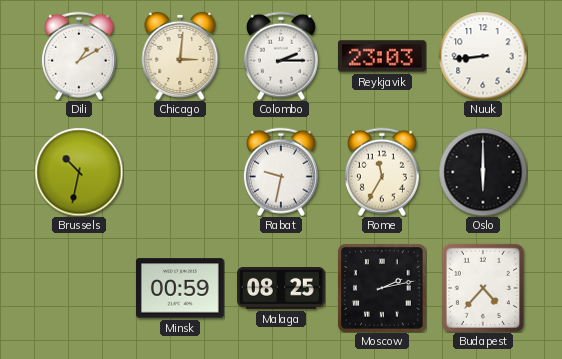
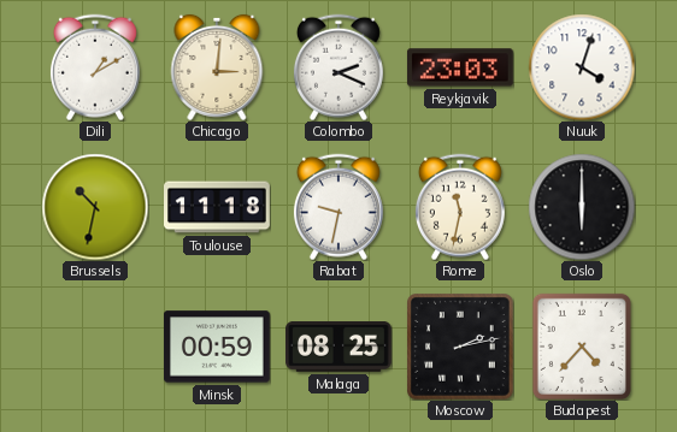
Colombo: 2:15 -> 2:19 (338, 67)
Nuuk: 8:44 -> 4:03 (582, 67)
Toulouse: none -> 11:18 (218, 207)
Rome: 11:35 -> 11:32 (460, 207)
